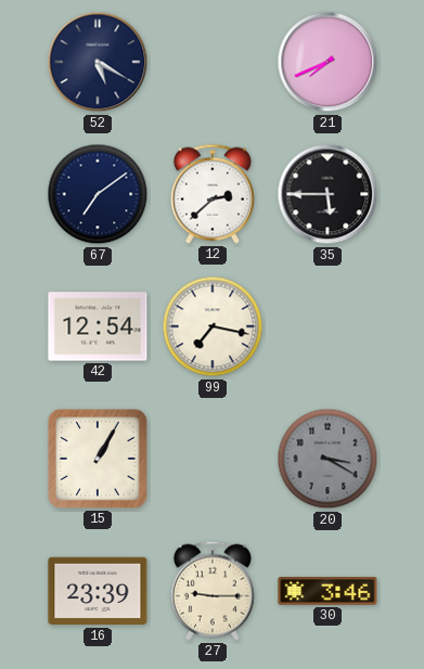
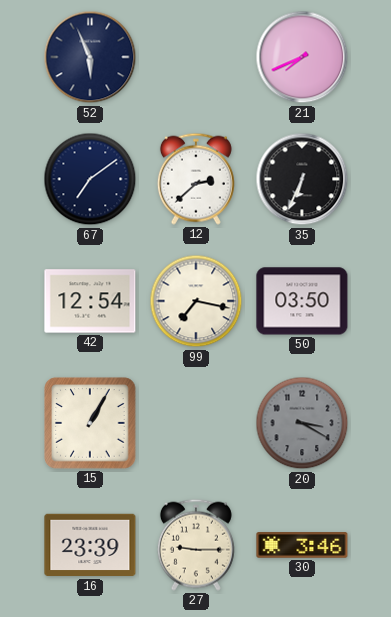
52: 5:20 -> 5:56 (90, 57)
35: 5:45 -> 6:34 (302, 179)
50: none -> 03:50 (302, 301)
